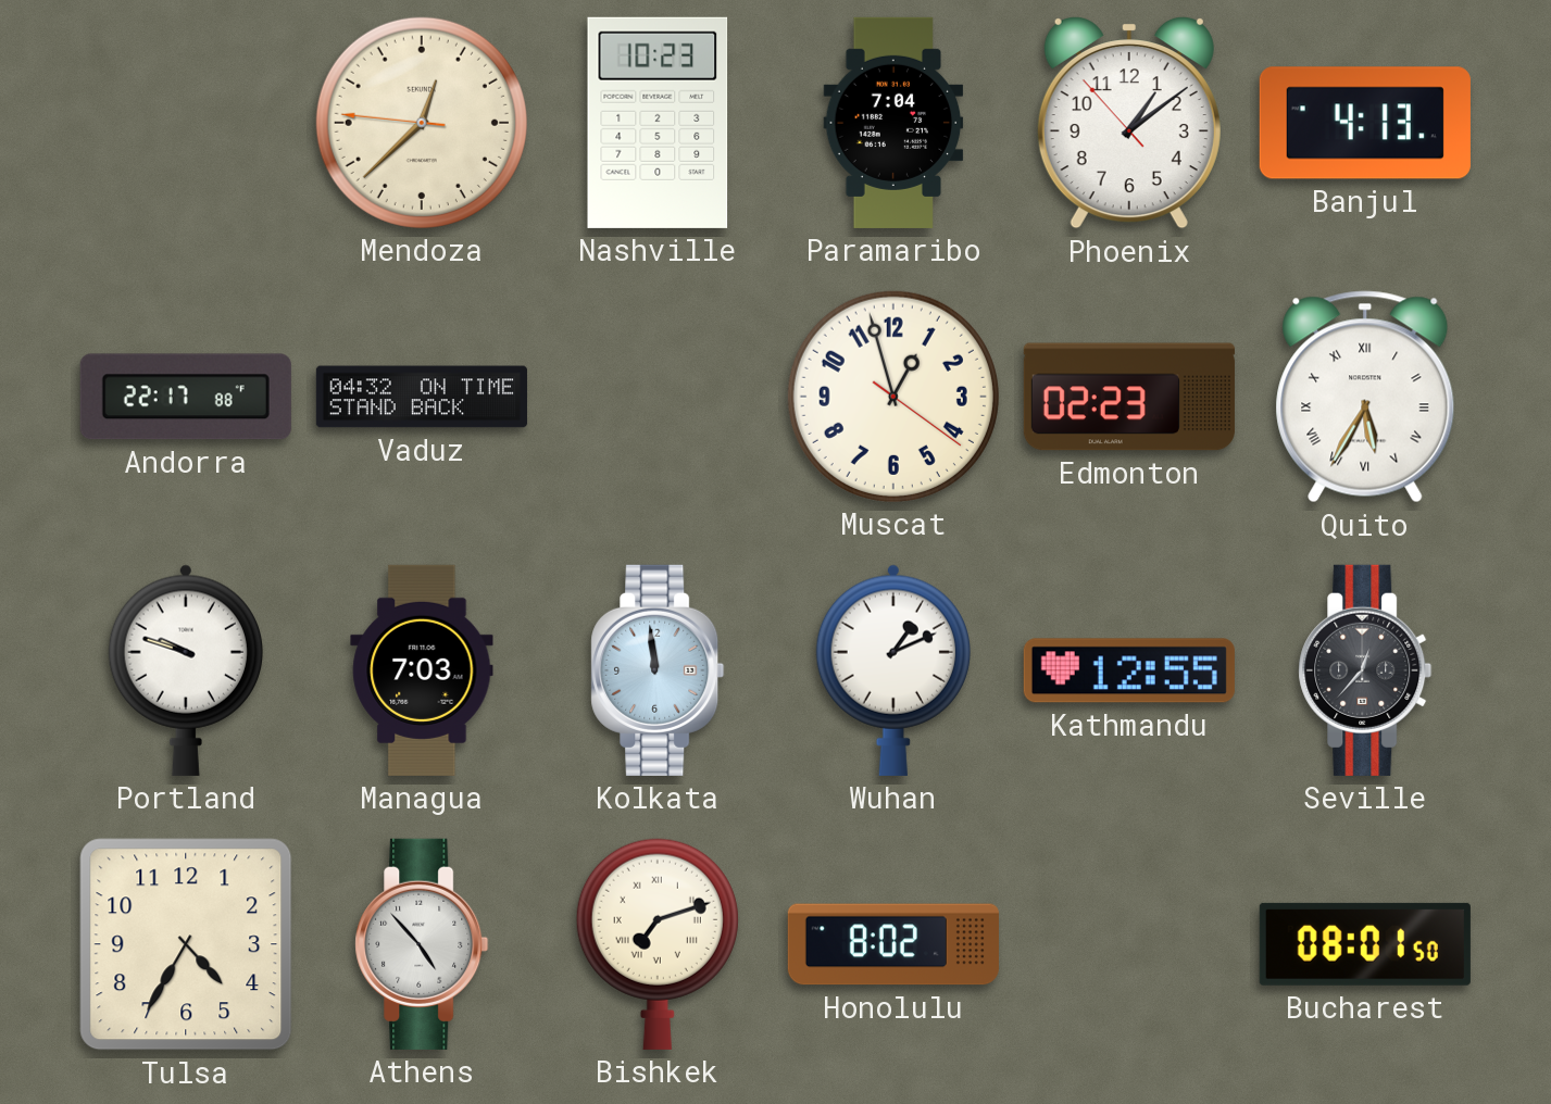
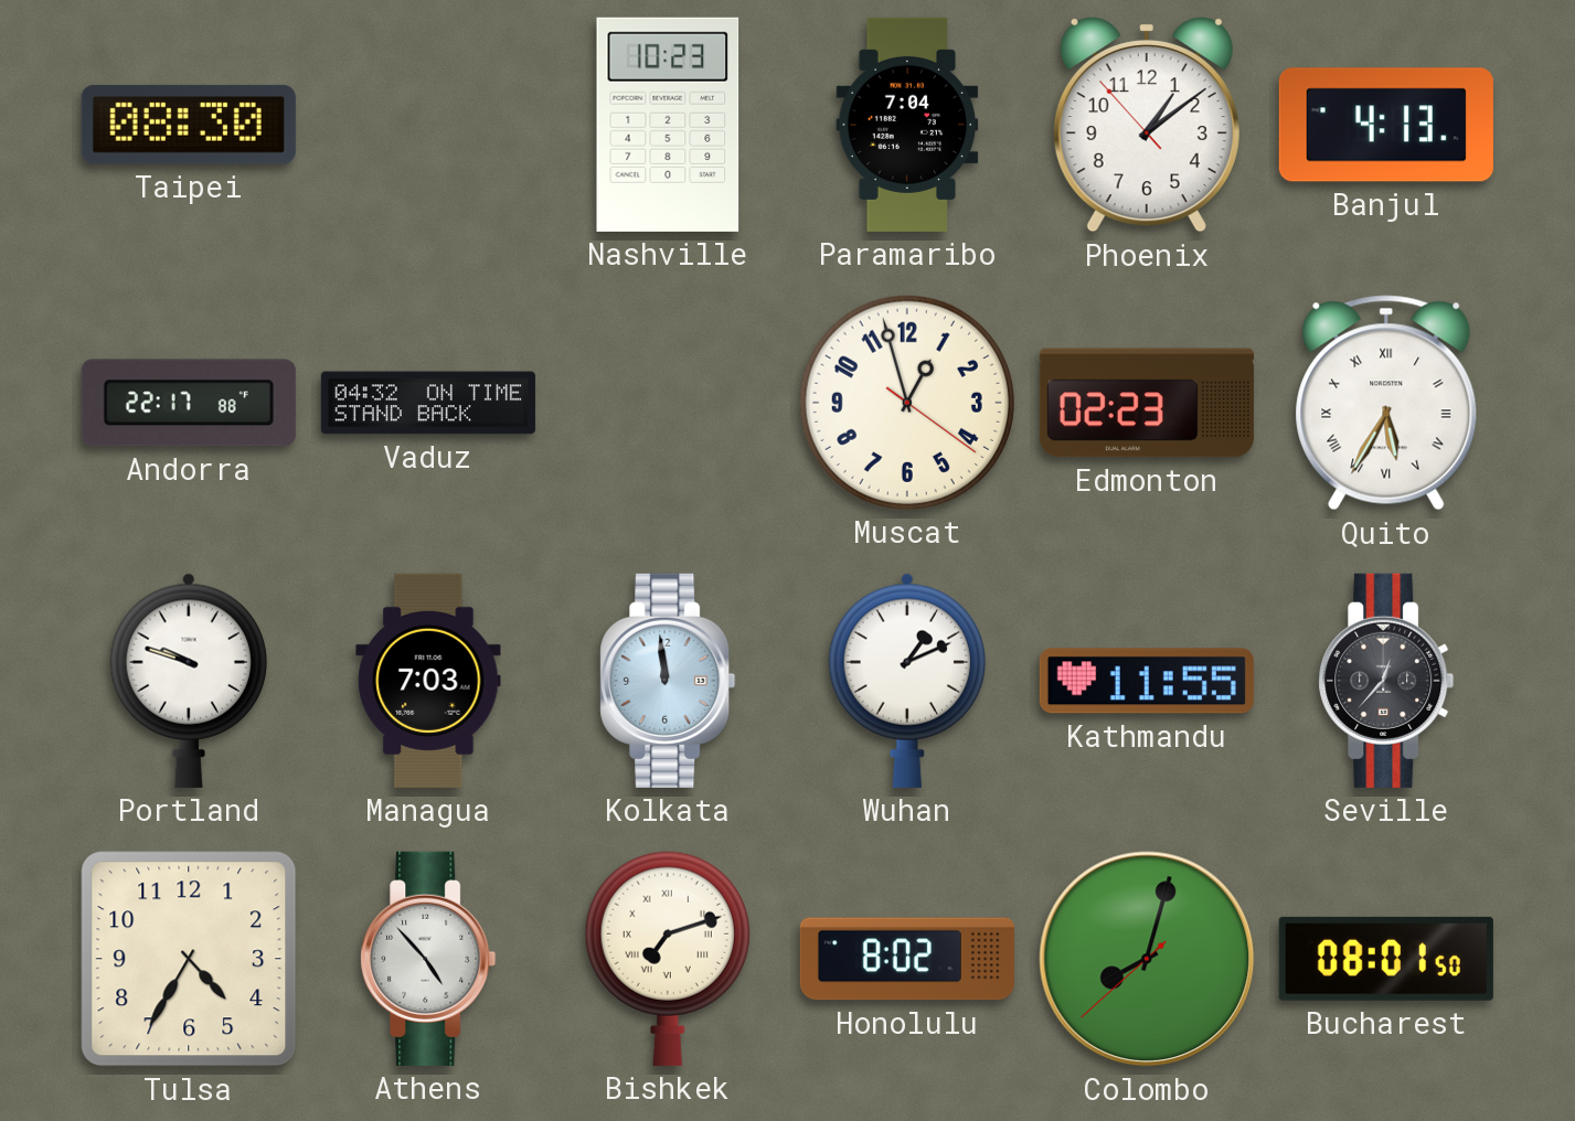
Taipei: none -> 08:30 (189, 125)
Mendoza: 12:37 -> none (422, 123)
Kathmandu: 12:55 -> 11:55 (1147, 681)
Colombo: none -> 8:02 (1147, 959)
